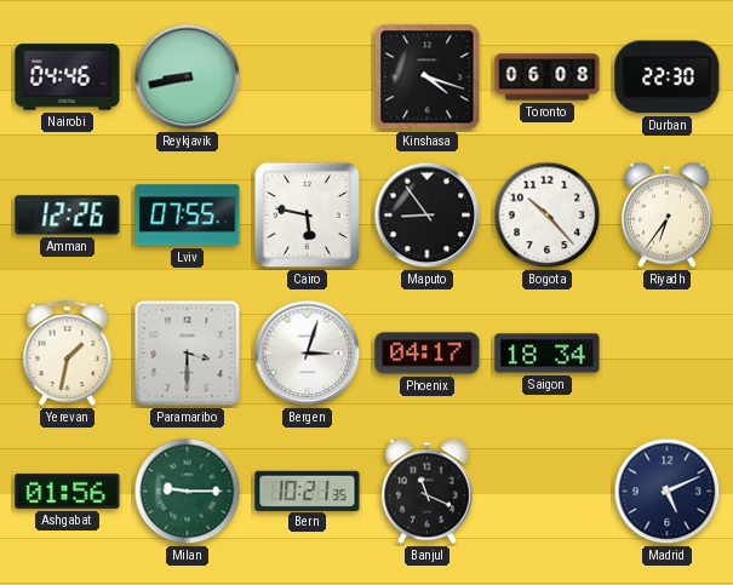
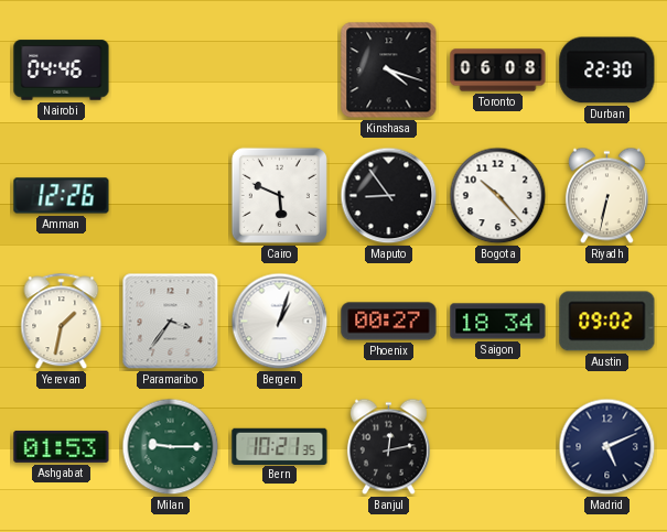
Reykjavik: 8:43 -> none (188, 78)
Lviv: 07:55 -> none (188, 216)
Cairo: 5:47 -> 5:49 (279, 195)
Riyadh: 6:36 -> 6:32 (606, 196)
Paramaribo: 3:30 -> 3:36 (171, 322)
Bergen: 3:03 -> 1:03 (280, 322)
Phoenix: 04:17 -> 00:27 (389, 322)
Austin: none -> 09:02 (607, 322)
Ashgabat: 01:56 -> 01:53 (62, 446)
Banjul: 11:19 -> 12:13 (388, 447)
